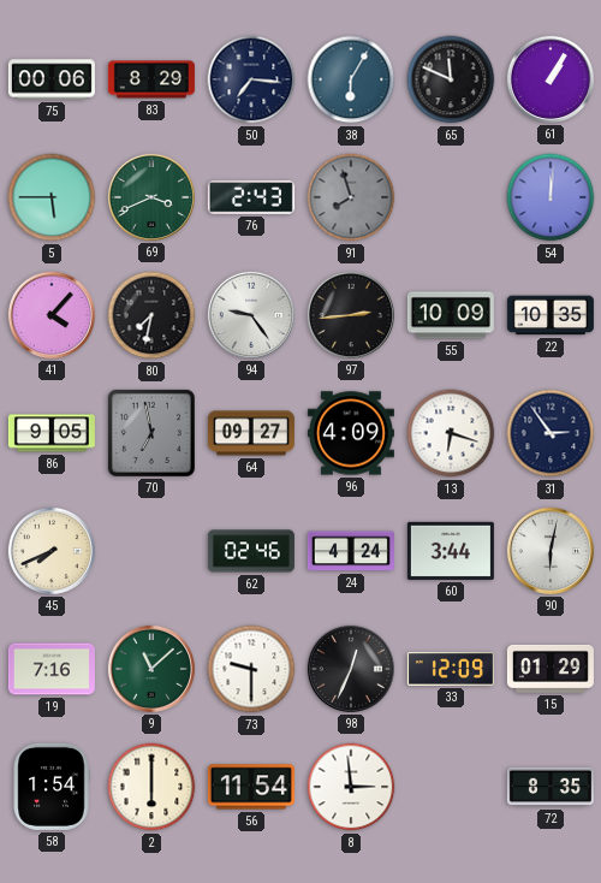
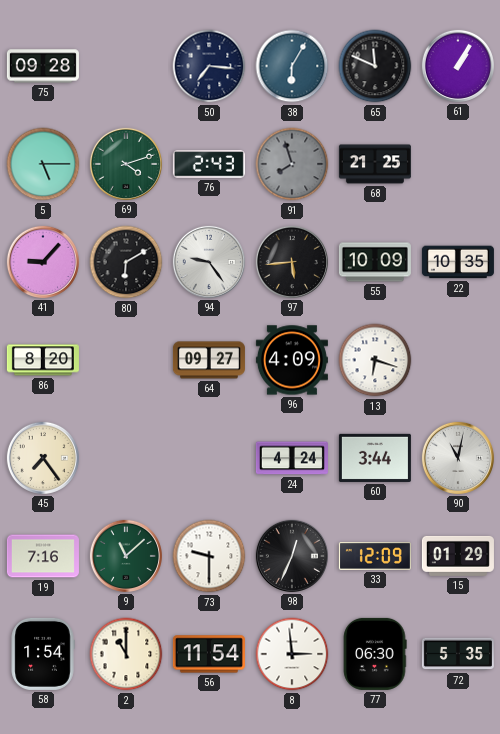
75: 00:06 -> 09:28 (43, 66)
83: 8:29 -> none (151, 79)
5: 5:45 -> 5:15 (43, 164)
69: 3:41 -> 4:12 (126, 164)
68: none -> 21:25 (375, 164)
54: 12:01 -> none (551, 197)
41: 4:07 -> 9:07 (43, 262)
80: 7:32 -> 6:10 (126, 262)
97: 2:44 -> 5:44 (292, 262)
86: 9:05 -> 8:20 (43, 360)
70: 6:58 -> none (151, 433)
31: 2:54 -> none (551, 433)
45: 7:41 -> 7:24 (43, 458)
62: 02:46 -> none (251, 551)
90: 6:02 -> 11:02 (458, 458)
2: 6:00 -> 11:00 (126, 654)
77: none -> 06:30 (375, 654)
72: 8:35 -> 5:35 (458, 654)
